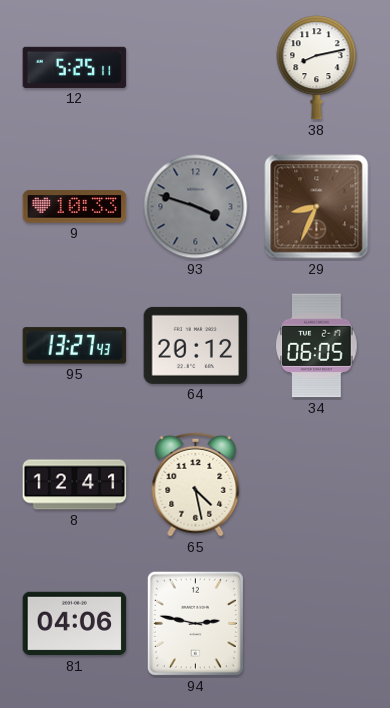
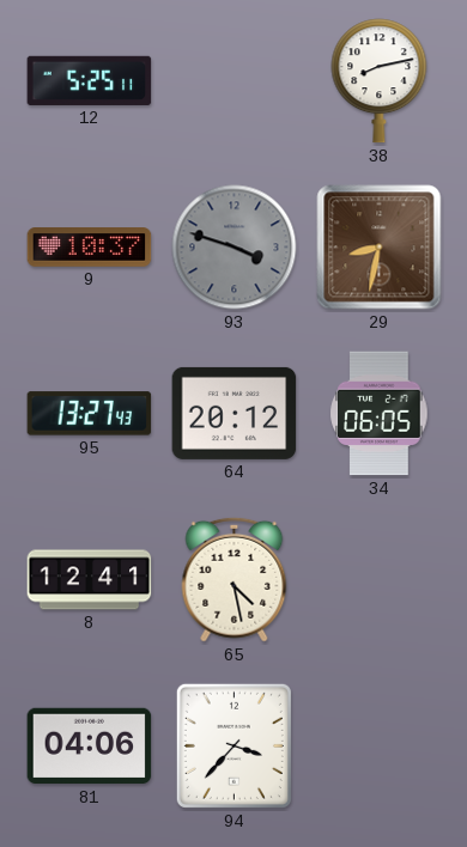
9: 10:33 -> 10:37 (90, 248)
29: 8:34 -> 8:32 (380, 248)
94: 2:47 -> 3:37 (233, 745)
